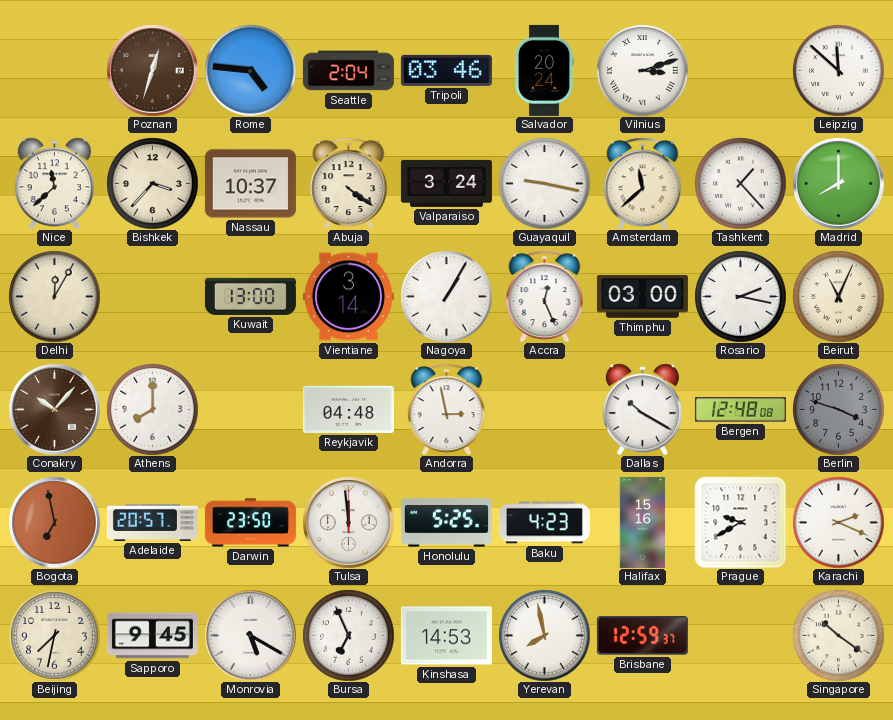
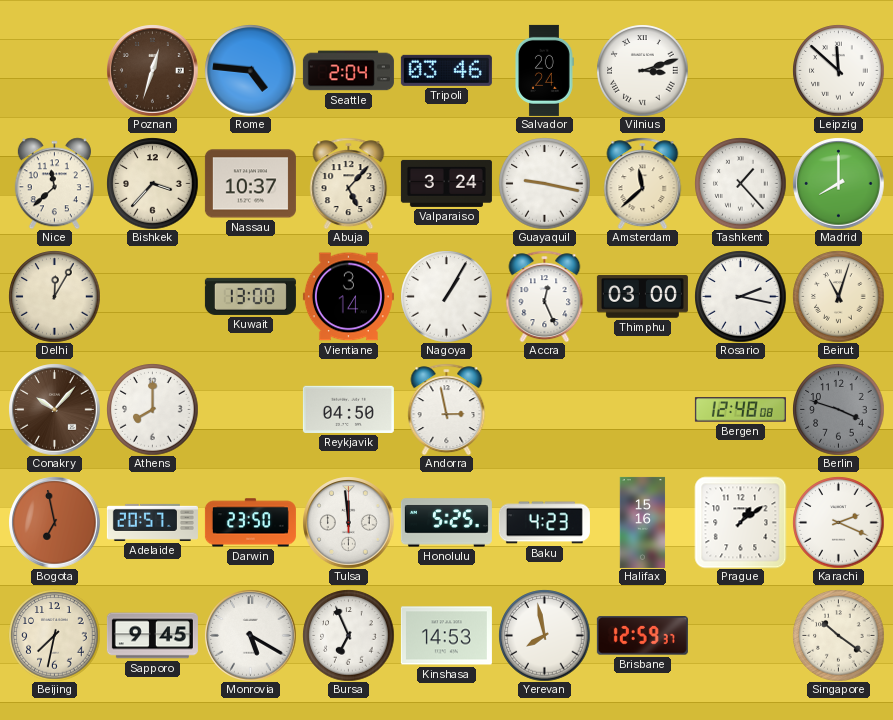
Abuja: 4:21 -> 5:07 (349, 183)
Beirut: 11:04 -> 11:03 (838, 296)
Reykjavik: 04:48 -> 04:50 (348, 409)
Dallas: 10:20 -> none (642, 409)
Prague: 9:40 -> 1:09 (740, 522)
